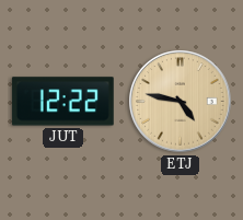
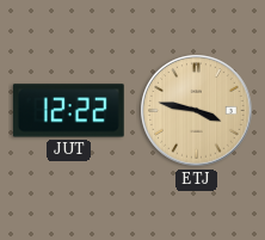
ETJ: 4:47 -> 3:47 (197, 111)
